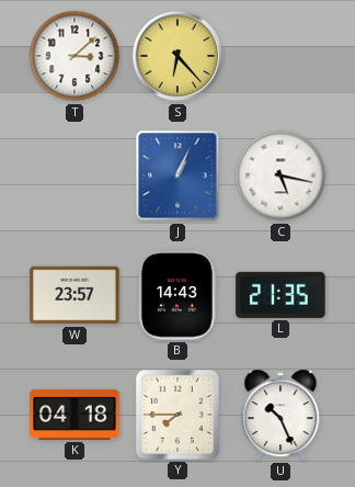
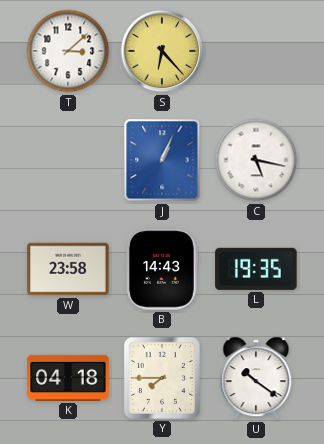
W: 23:57 -> 23:58 (68, 269)
L: 21:35 -> 19:35 (256, 269)
U: 10:26 -> 10:21 (256, 378)
